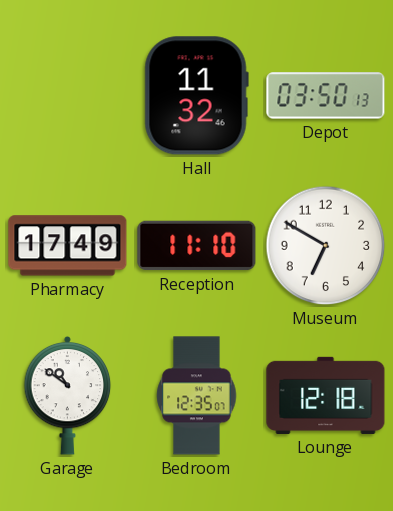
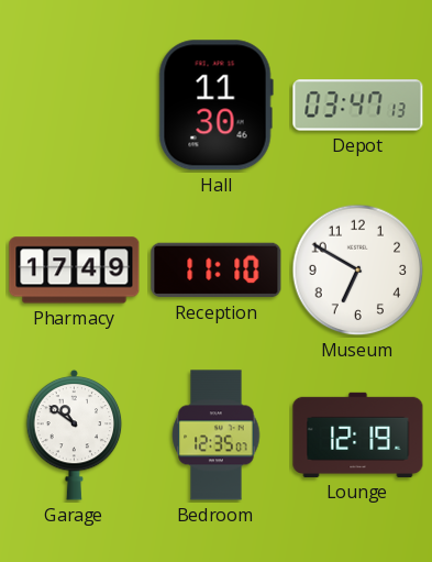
Hall: 11:32 -> 11:30 (215, 106)
Depot: 03:50 -> 03:47 (358, 106)
Lounge: 12:18 -> 12:19 (358, 434)
